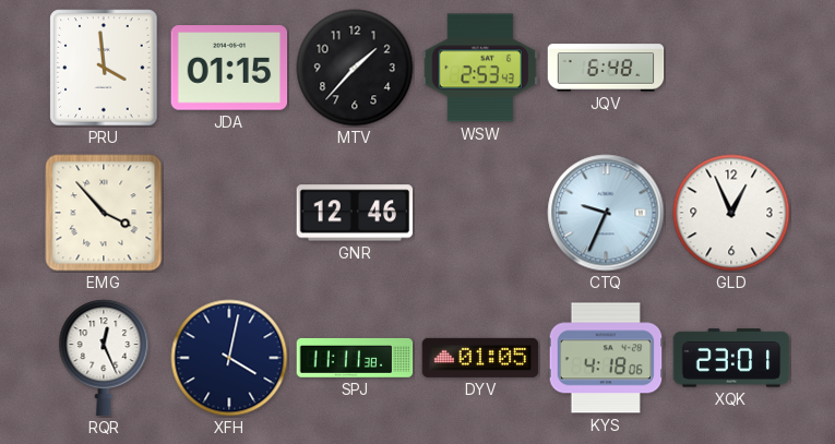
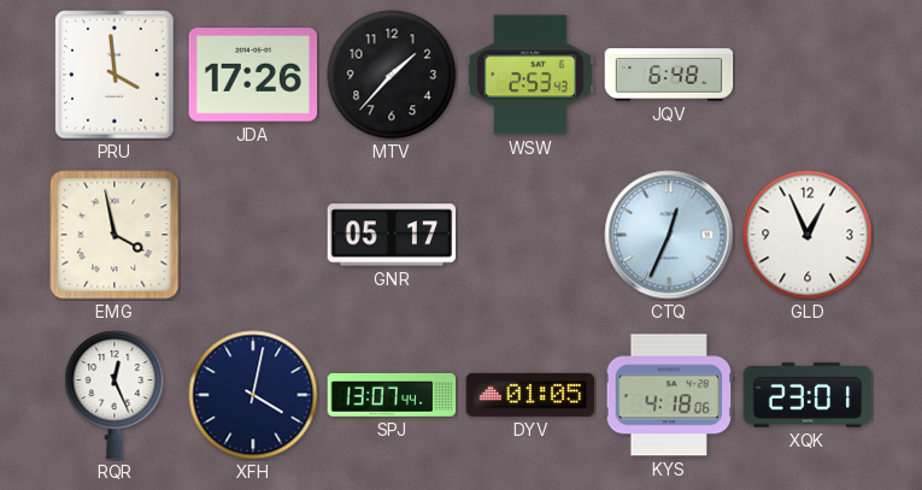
JDA: 01:15 -> 17:26 (253, 75)
EMG: 3:53 -> 3:58 (114, 235)
GNR: 12:46 -> 05:17 (392, 235)
CTQ: 9:34 -> 12:34 (669, 235)
SPJ: 11:11 -> 13:07 (392, 395)
